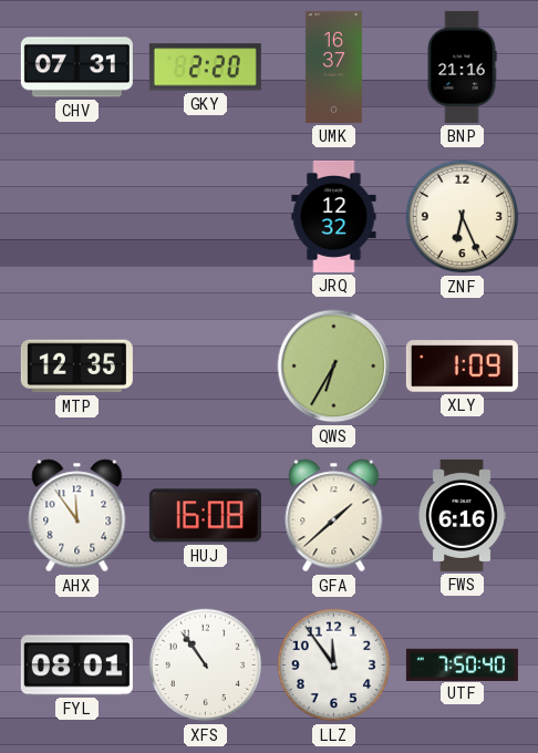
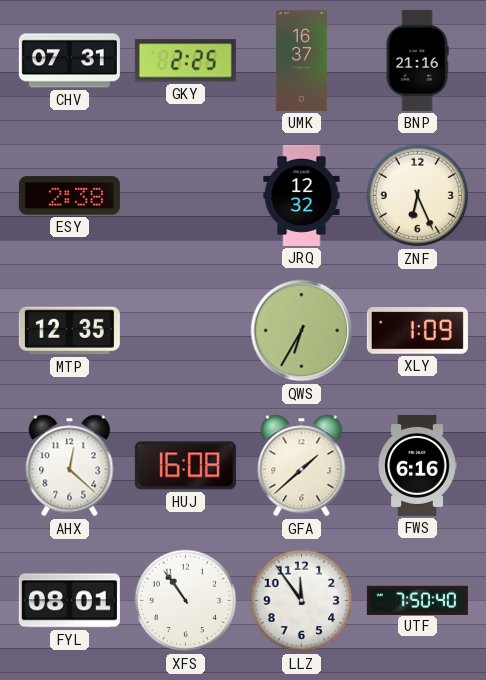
GKY: 2:20 -> 2:25 (185, 61)
ESY: none -> 2:38 (69, 196)
AHX: 11:54 -> 12:22 (70, 466)
